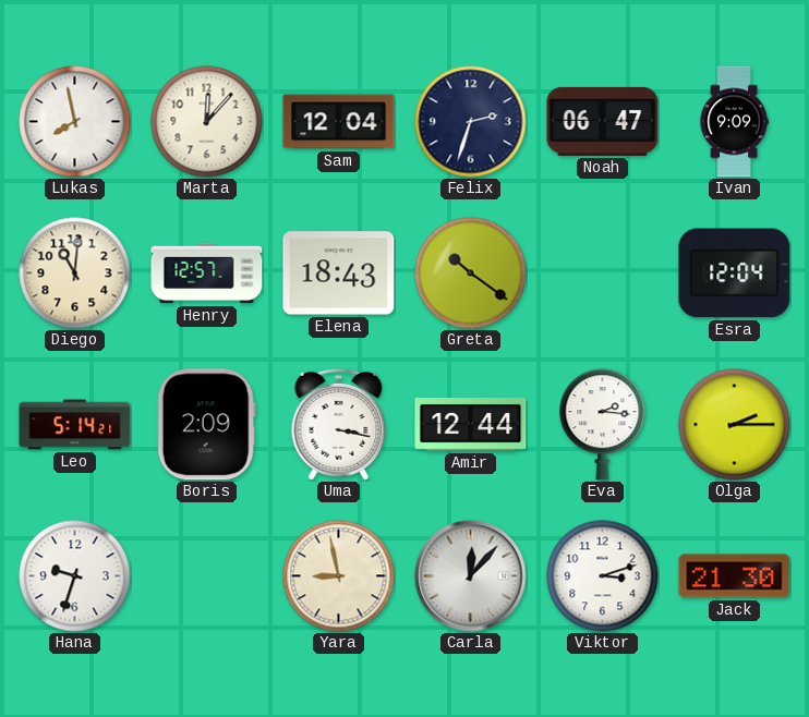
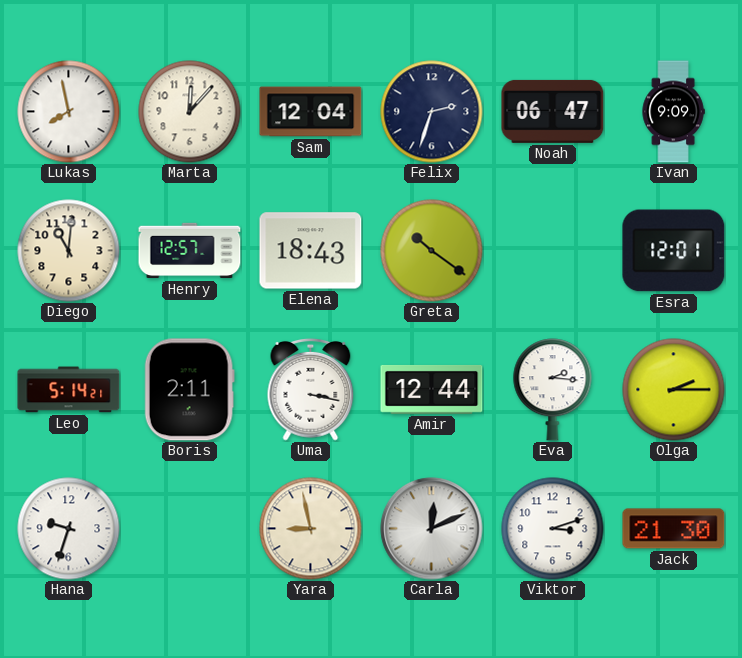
Esra: 12:04 -> 12:01 (674, 251)
Boris: 2:09 -> 2:11 (189, 390)
Carla: 12:07 -> 12:11 (432, 529)
